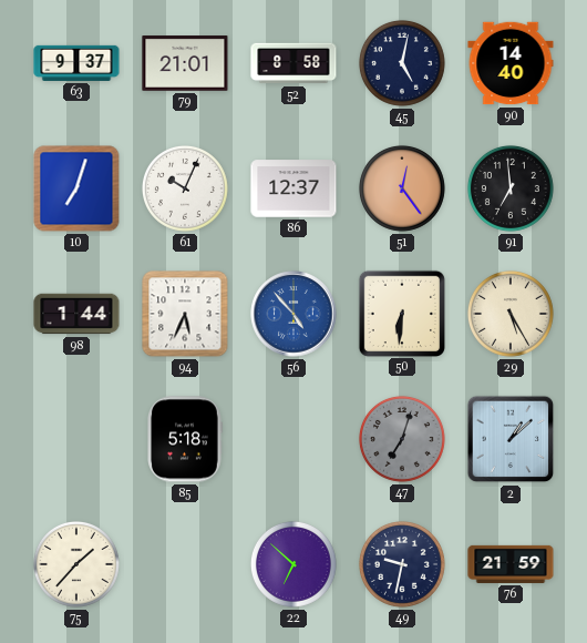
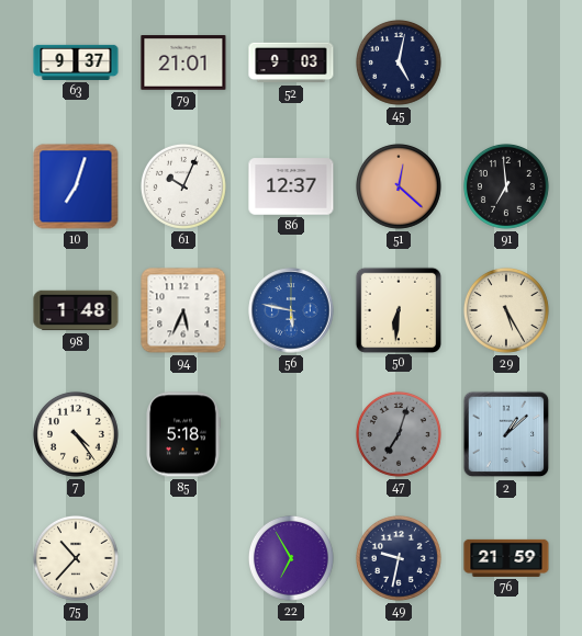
52: 8:58 -> 9:03 (291, 63)
90: 14:40 -> none (511, 63)
51: 12:24 -> 12:22 (399, 186)
98: 1:44 -> 1:48 (76, 310)
56: 4:53 -> 5:47 (291, 310)
7: none -> 4:24 (76, 434)
75: 1:37 -> 10:37 (76, 558)
22: 6:52 -> 6:55 (291, 558)
